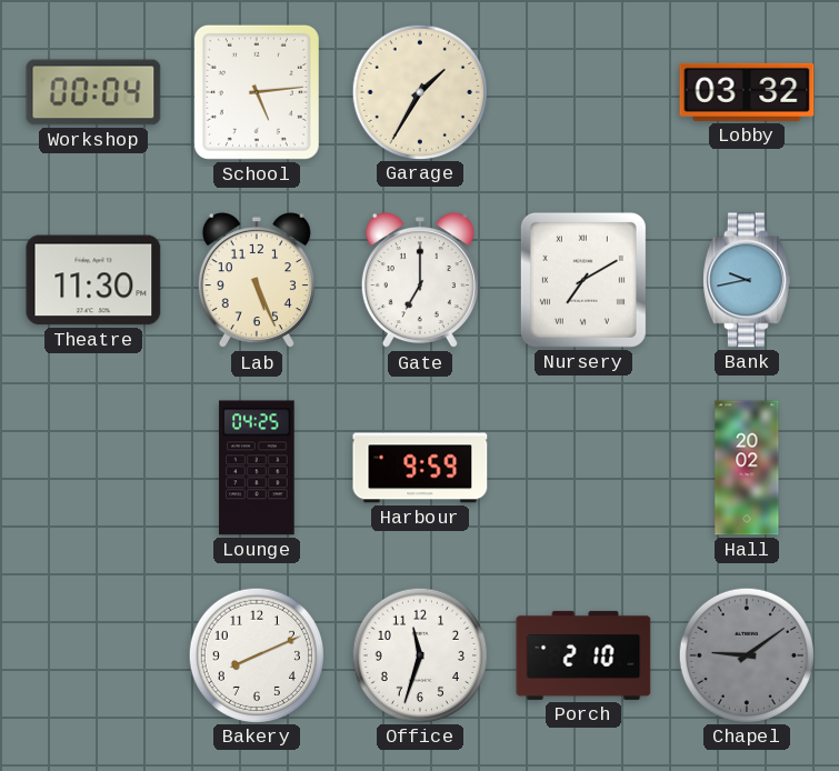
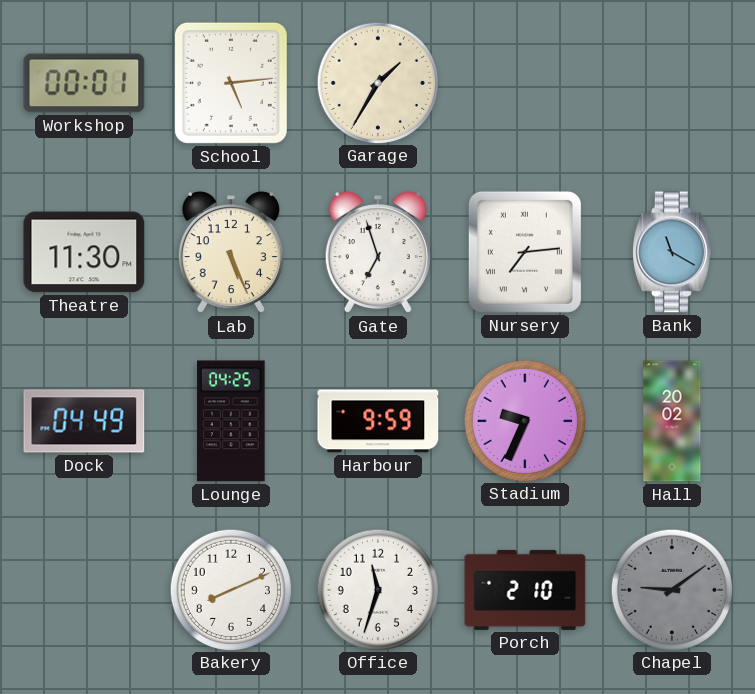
Workshop: 00:04 -> 00:01 (84, 83)
Lobby: 03:32 -> none (747, 92)
Gate: 7:00 -> 6:57 (378, 253)
Nursery: 7:10 -> 7:14 (525, 252)
Bank: 9:43 -> 11:20 (673, 252)
Dock: none -> 04:49 (84, 421)
Stadium: none -> 9:34 (524, 420)
